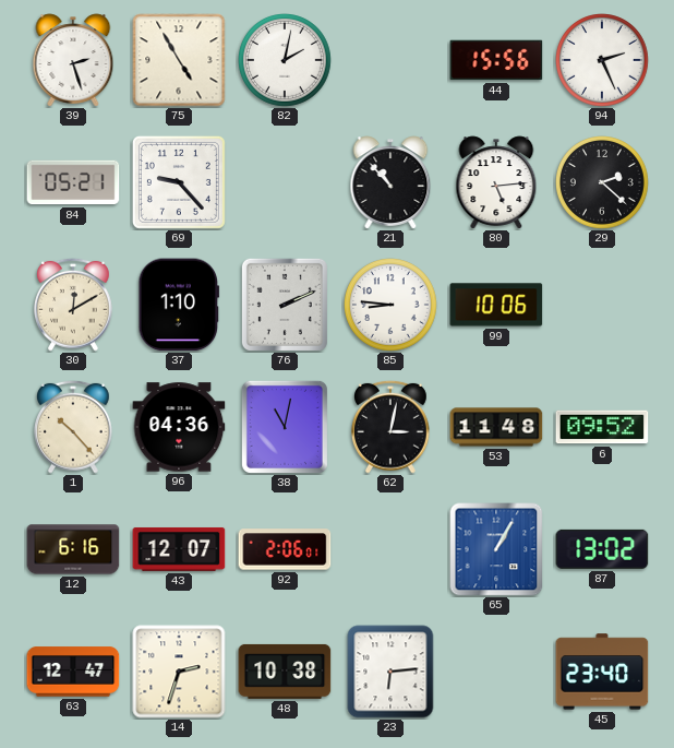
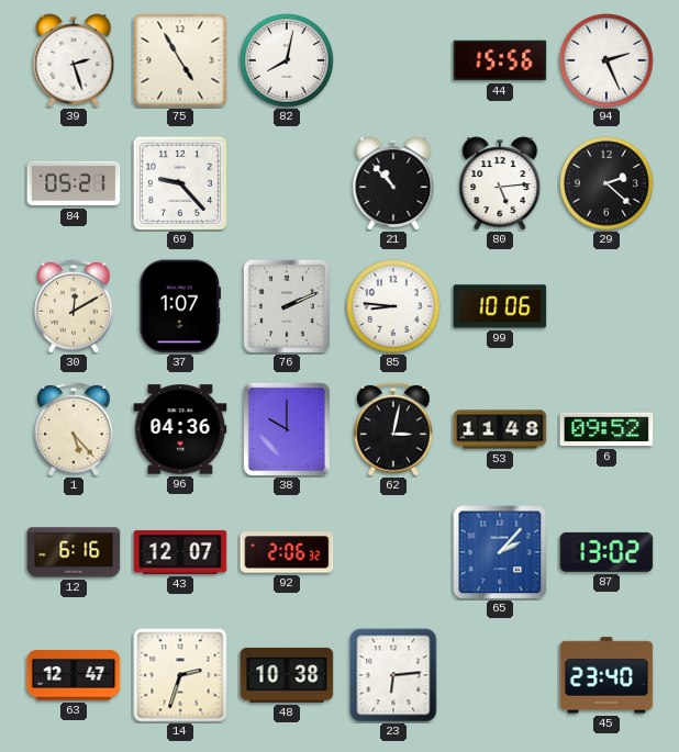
82: 2:02 -> 8:02 (288, 61)
37: 1:10 -> 1:07 (180, 306)
1: 10:23 -> 5:23 (75, 429)
38: 11:02 -> 10:00 (287, 429)
92: 2:06:01 -> 2:06:32 (287, 552)
65: 1:05 -> 2:07 (500, 552)
